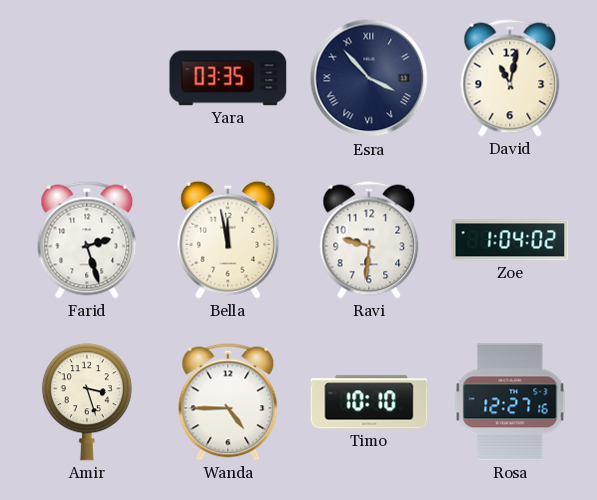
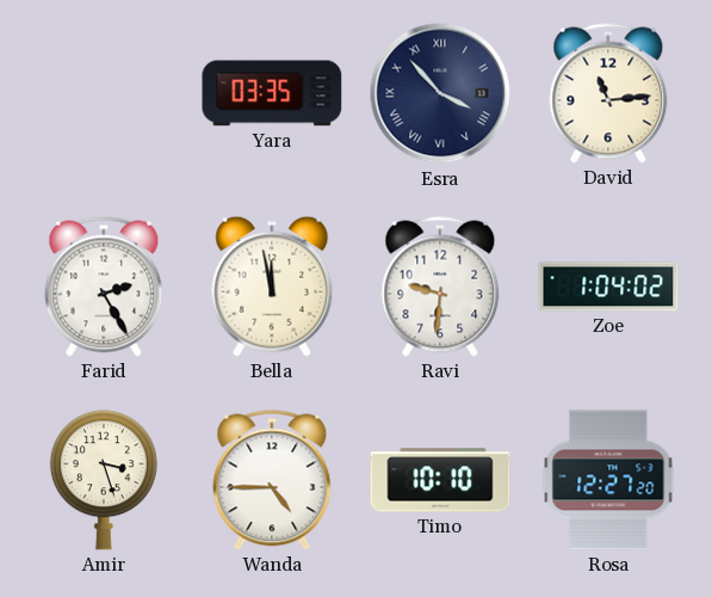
David: 11:02 -> 11:14 (608, 93)
Farid: 2:27 -> 2:25 (104, 287)
Rosa: 12:27:16 -> 12:27:20 (608, 480)
